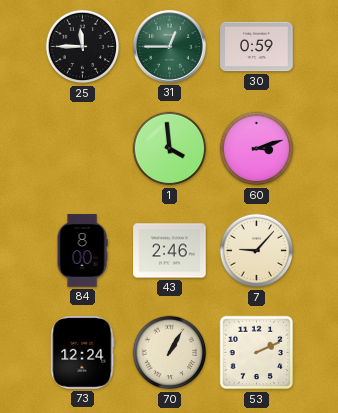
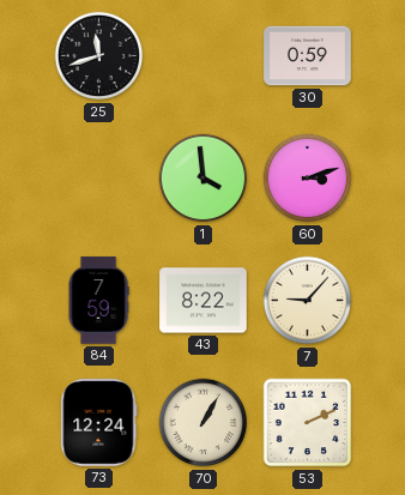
25: 11:45 -> 11:42 (99, 56)
31: 12:45 -> none (169, 46)
84: 8:00 -> 7:59 (98, 301)
43: 2:46 -> 8:22 (204, 301)
